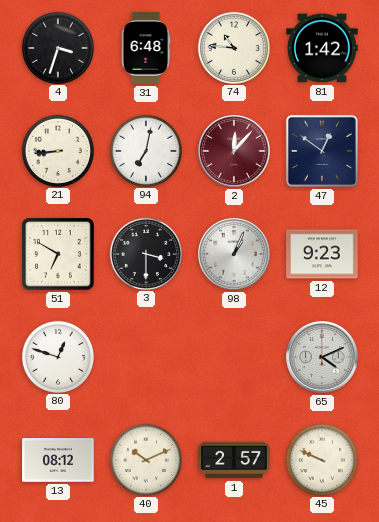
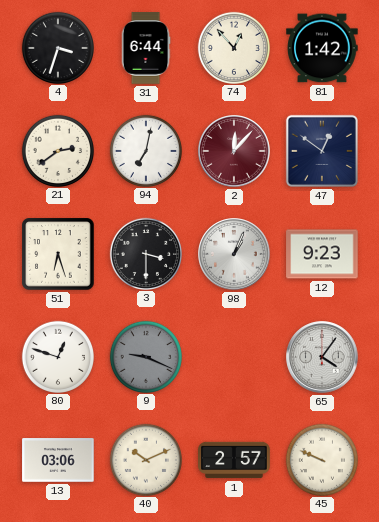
31: 6:48 -> 6:44 (146, 48)
74: 10:46 -> 12:53 (233, 47)
21: 8:44 -> 2:39 (57, 150)
51: 6:50 -> 6:27 (58, 254)
9: none -> 9:19 (145, 356)
65: 4:11 -> 4:06 (322, 357)
13: 08:12 -> 03:06 (58, 460)
